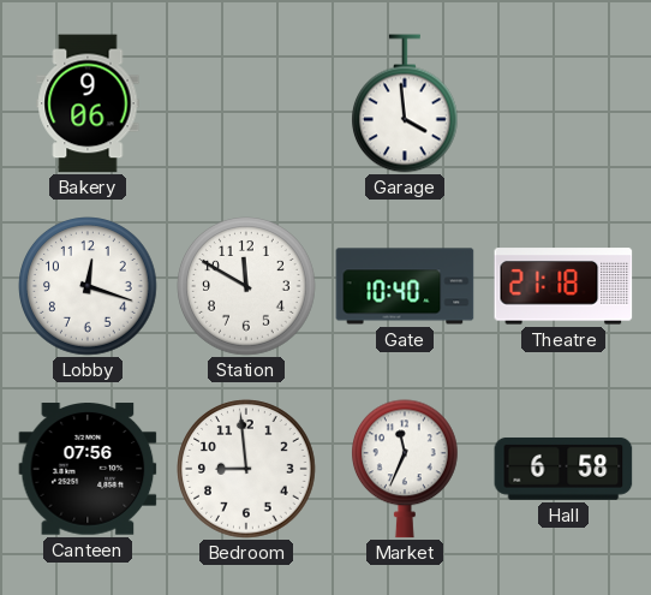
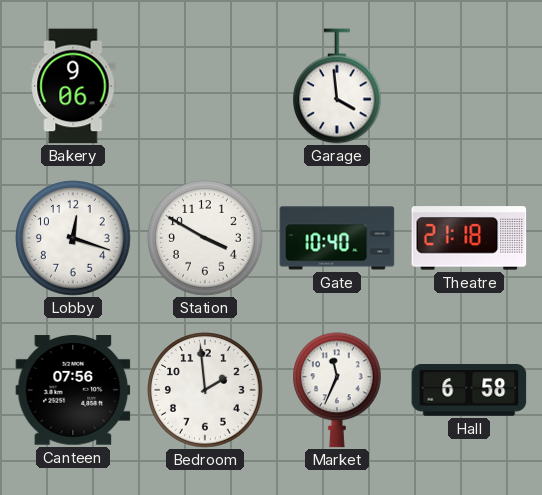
Station: 11:50 -> 3:50 (205, 238)
Bedroom: 8:59 -> 1:59 (205, 390)
